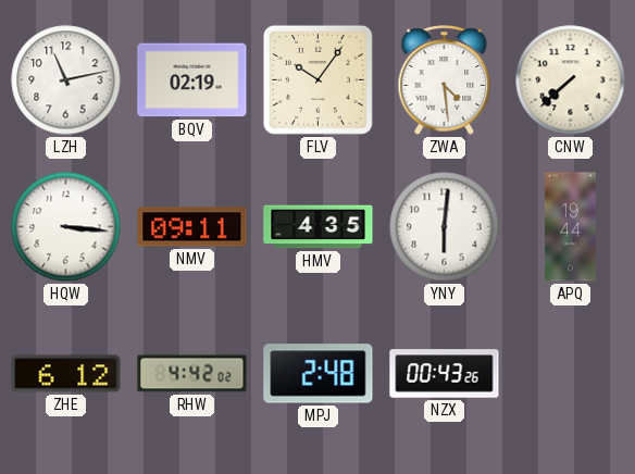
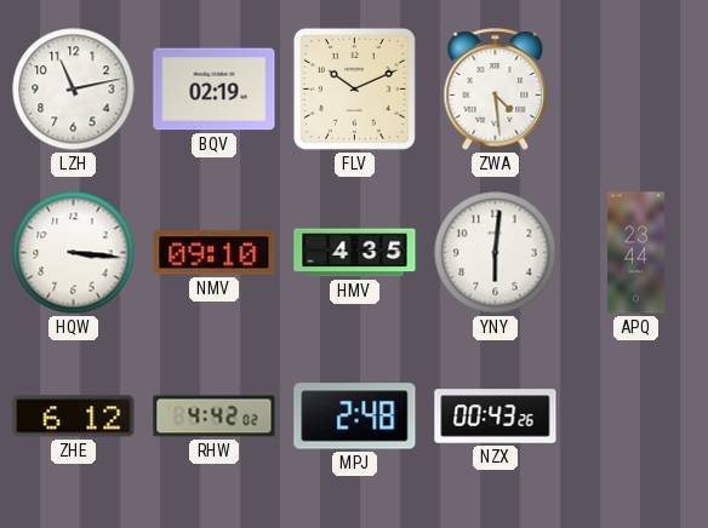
FLV: 10:06 -> 10:11 (354, 88)
CNW: 7:38 -> none (571, 80)
NMV: 09:11 -> 09:10 (215, 253)
APQ: 19:44 -> 23:44 (635, 253)
